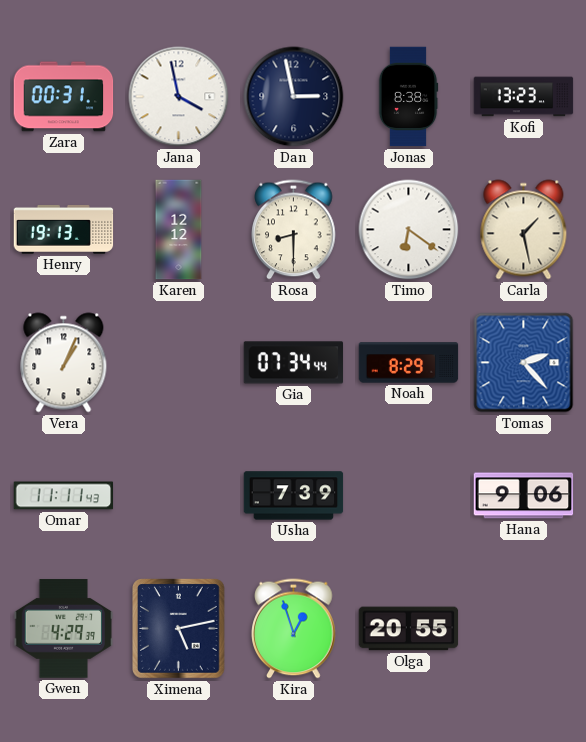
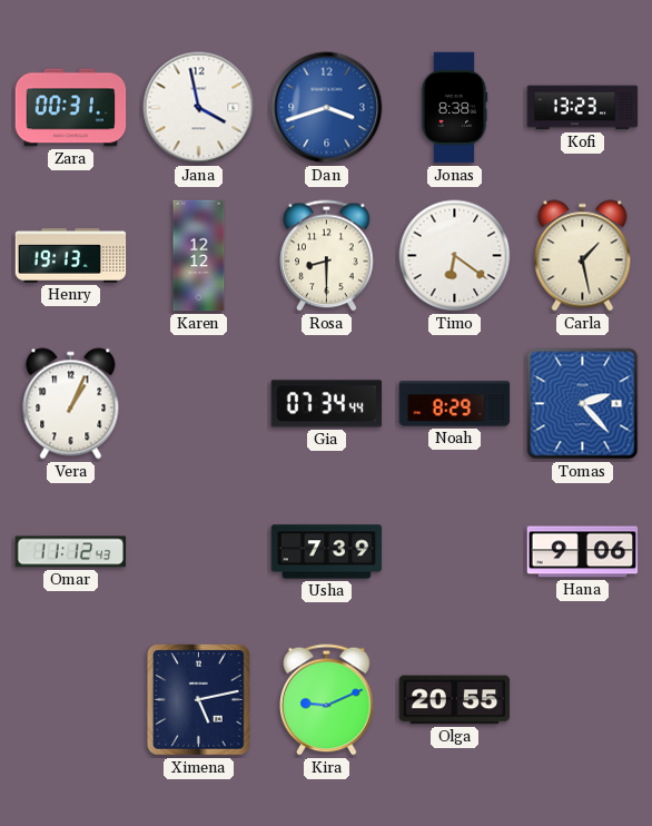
Dan: 2:58 -> 3:42 (327, 108)
Dan dial: navy -> blue (327, 108)
Omar: 11:11 -> 11:12 (71, 552)
Gwen: 4:29 -> none (64, 629)
Kira: 12:57 -> 9:11 (327, 700)
